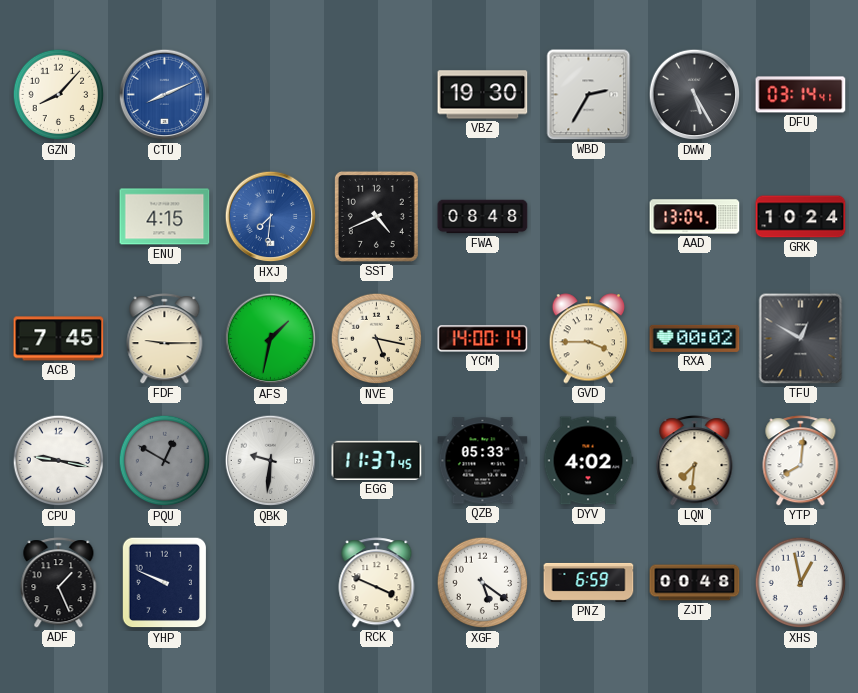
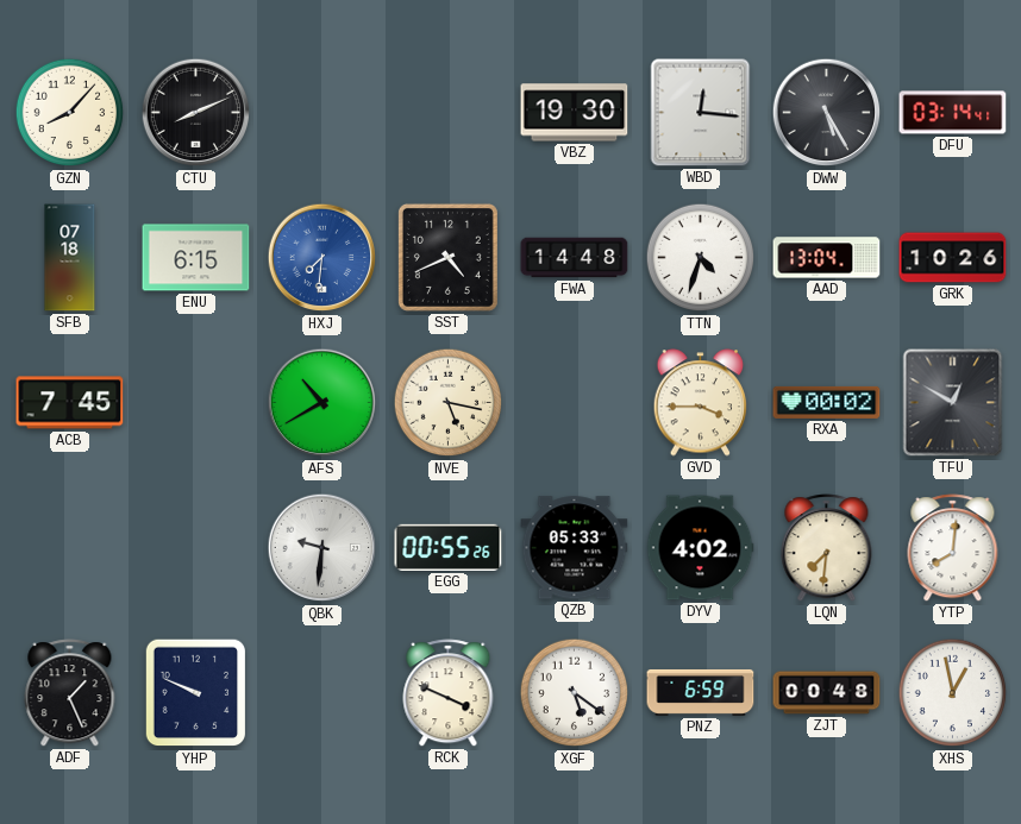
CTU dial: blue -> black (196, 113)
WBD: 2:35 -> 12:16 (701, 113)
SFB: none -> 07:18 (70, 258)
ENU: 4:15 -> 6:15 (196, 258)
FWA: 08:48 -> 14:48 (575, 258)
TTN: none -> 4:33 (701, 258)
GRK: 10:24 -> 10:26 (953, 258)
FDF: 9:15 -> none (165, 339)
AFS: 1:32 -> 10:40 (322, 403)
YCM: 14:00 -> none (483, 339)
CPU: 9:17 -> none (59, 461)
PQU: 12:50 -> none (165, 461)
EGG: 11:37 -> 00:55 (449, 547)
